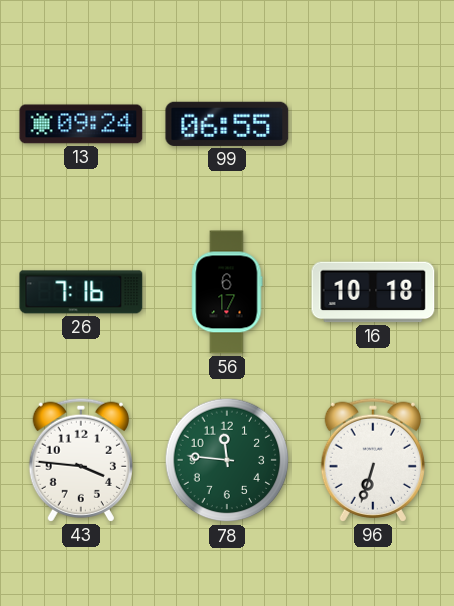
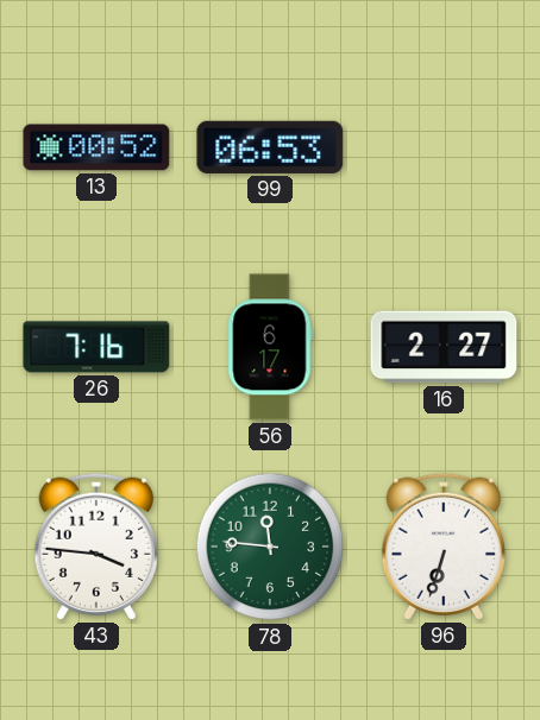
13: 09:24 -> 00:52 (96, 147)
99: 06:55 -> 06:53 (270, 147)
16: 10:18 -> 2:27 (444, 347)
